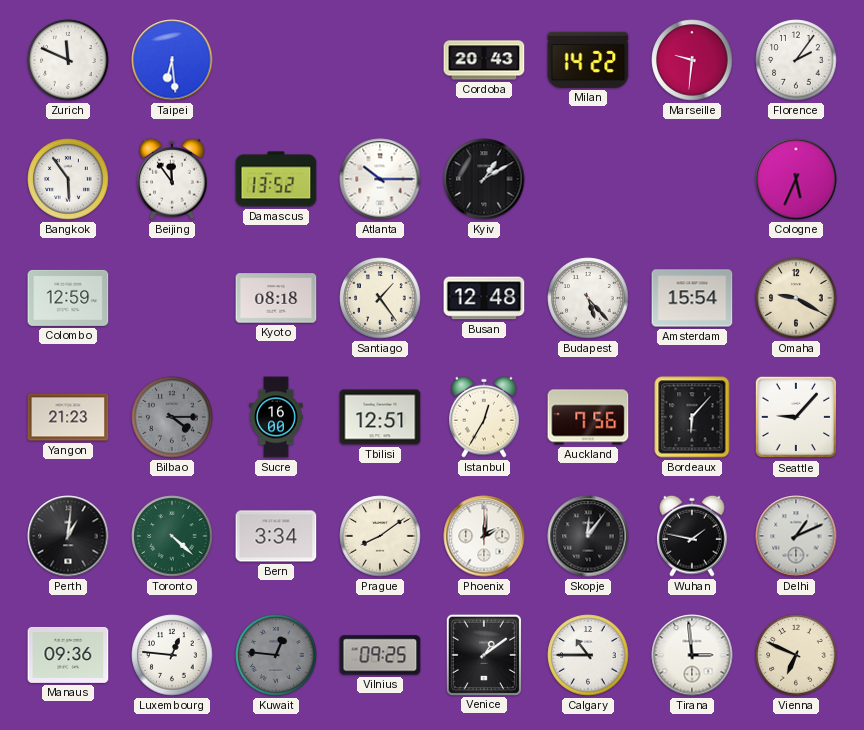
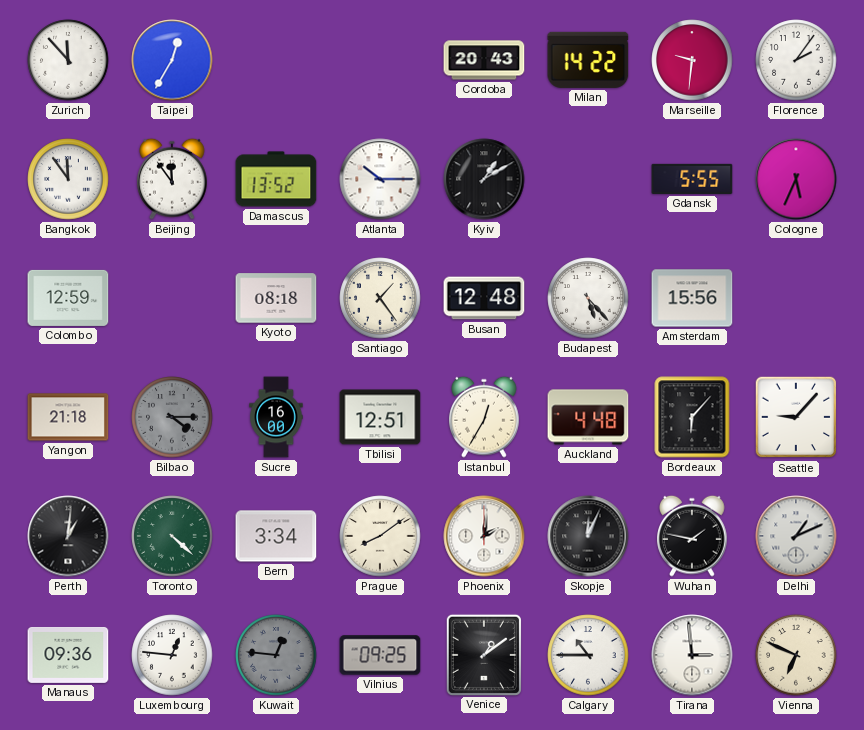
Zurich: 11:49 -> 11:53 (68, 60)
Taipei: 6:29 -> 12:35 (172, 60)
Bangkok: 5:54 -> 11:54 (68, 179)
Gdansk: none -> 5:55 (692, 179)
Amsterdam: 15:54 -> 15:56 (692, 298)
Omaha: 9:20 -> none (796, 298)
Yangon: 21:23 -> 21:18 (68, 417)
Auckland: 7:56 -> 4:48 (588, 417)
Skopje: 12:06 -> 12:04 (588, 536)
